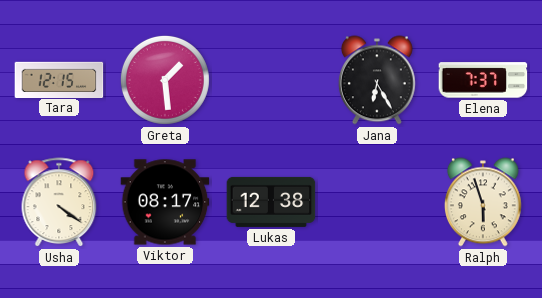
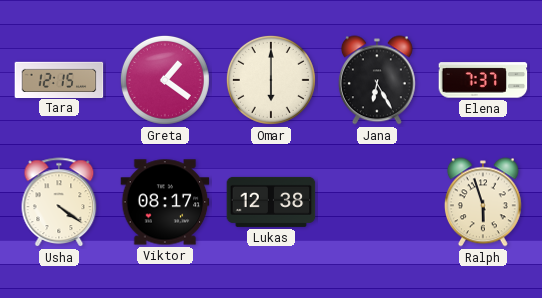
Greta: 1:29 -> 1:21 (165, 80)
Omar: none -> 6:00 (271, 80)
